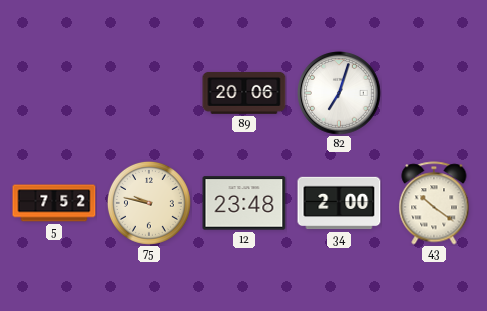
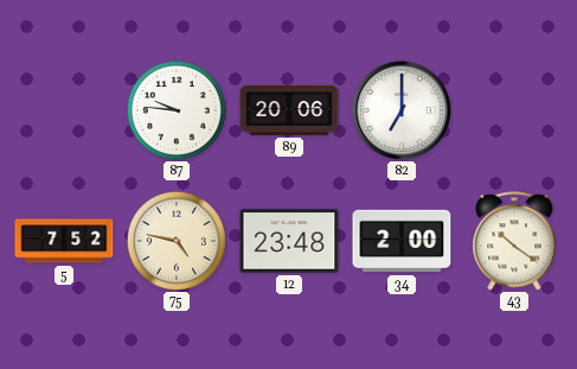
87: none -> 9:46 (177, 110)
82: 7:03 -> 7:00 (402, 110)
75: 9:47 -> 4:47 (177, 241)
